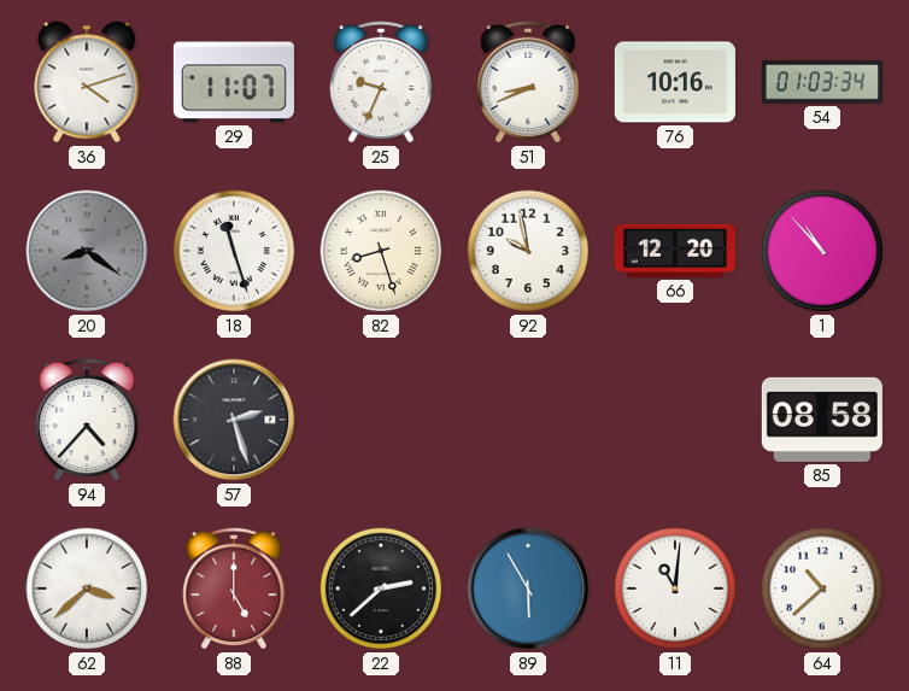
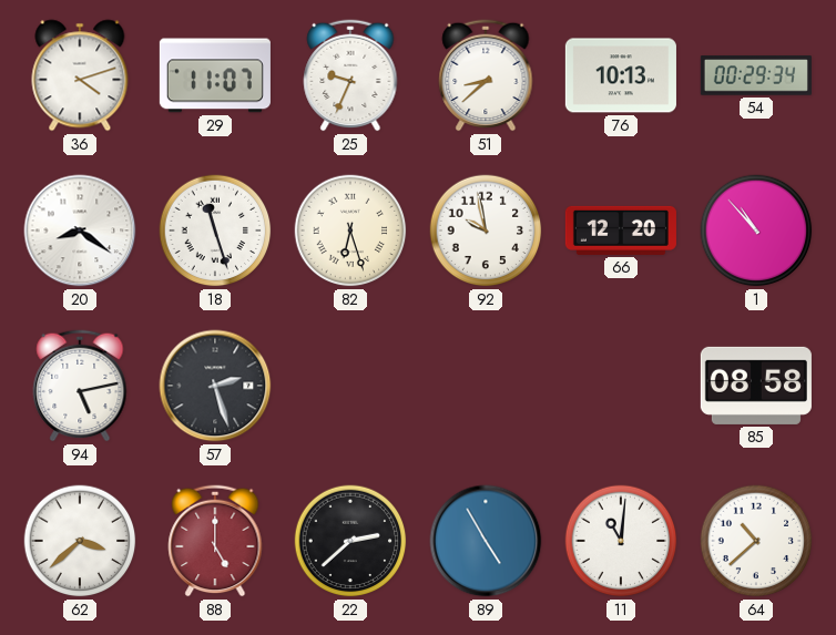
51: 8:41 -> 8:38 (486, 75)
76: 10:16 -> 10:13 (621, 75)
54: 01:03 -> 00:29 (756, 75)
20 dial: grey -> white (80, 231)
82: 8:27 -> 6:27 (350, 231)
94: 4:37 -> 5:13 (80, 386)
89: 5:55 -> 4:55 (486, 541)
